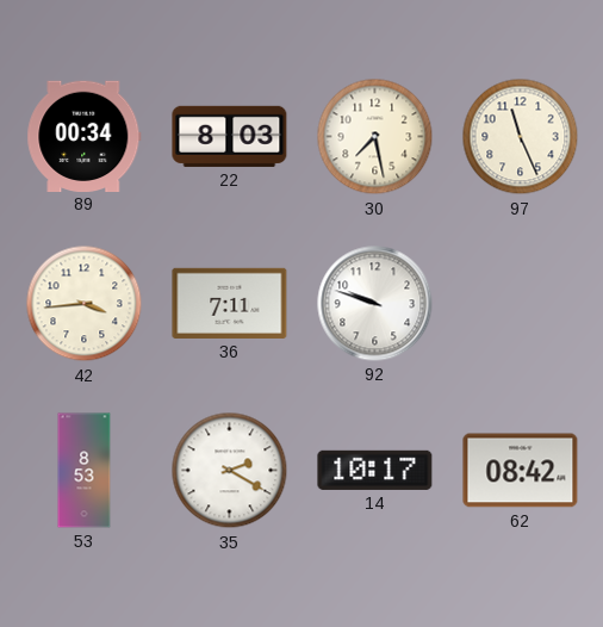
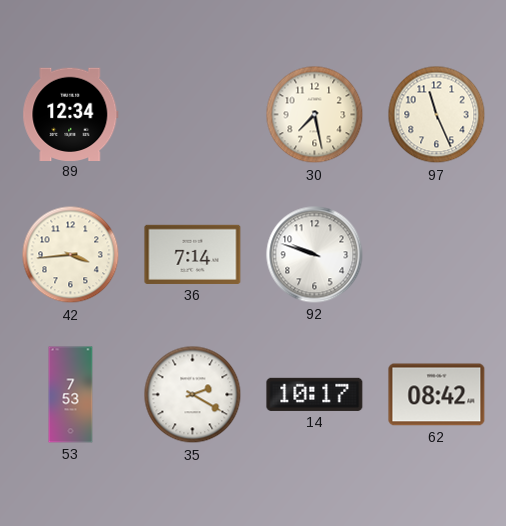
89: 00:34 -> 12:34 (71, 114)
22: 8:03 -> none (230, 136)
36: 7:11 -> 7:14 (193, 254)
53: 8:53 -> 7:53 (71, 395)
